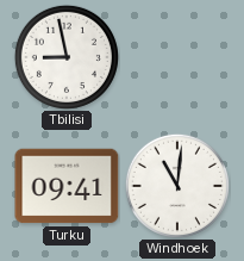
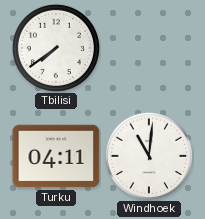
Tbilisi: 8:58 -> 7:39 (56, 48)
Turku: 09:41 -> 04:11 (56, 156)
